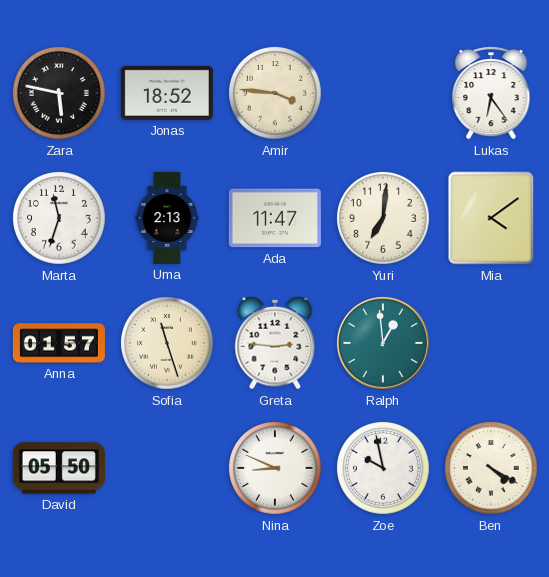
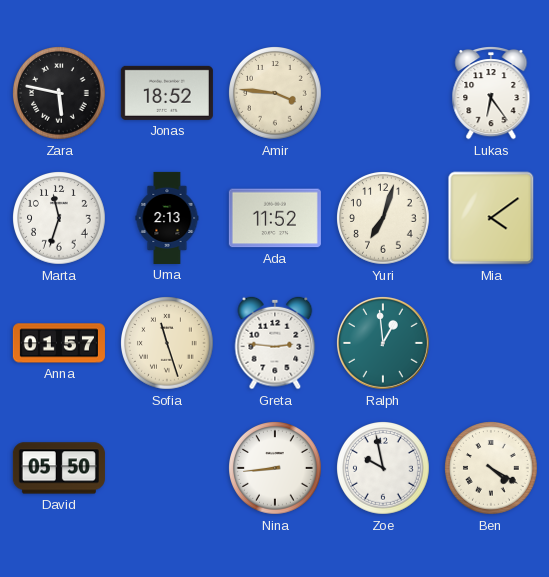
Ada: 11:47 -> 11:52 (275, 218)
Yuri: 7:01 -> 7:03 (384, 219)
Nina: 8:49 -> 8:44 (276, 469)
